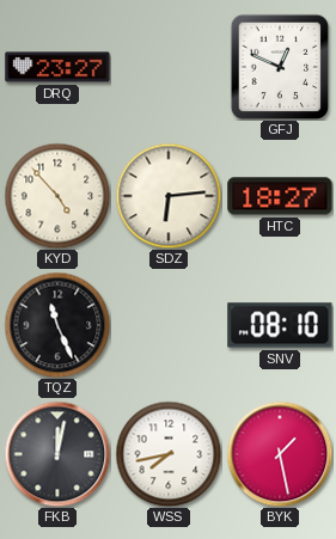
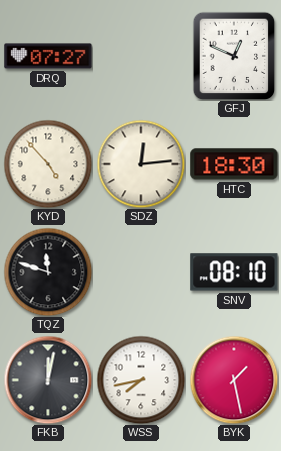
DRQ: 23:27 -> 07:27 (48, 56)
SDZ: 6:14 -> 12:14 (141, 164)
HTC: 18:27 -> 18:30 (234, 164)
TQZ: 11:26 -> 11:48 (48, 272)
